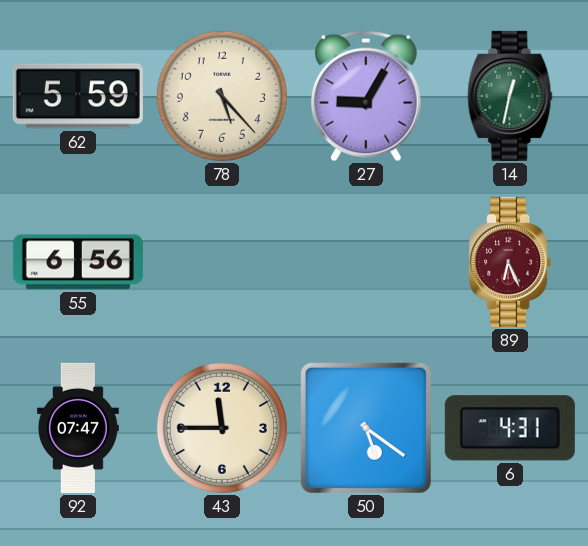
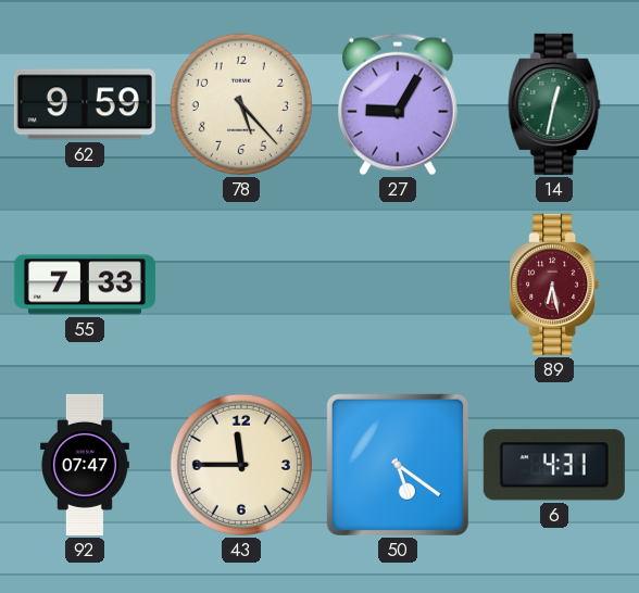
62: 5:59 -> 9:59 (85, 104)
55: 6:56 -> 7:33 (85, 285)
89: 6:26 -> 6:28 (554, 285)
